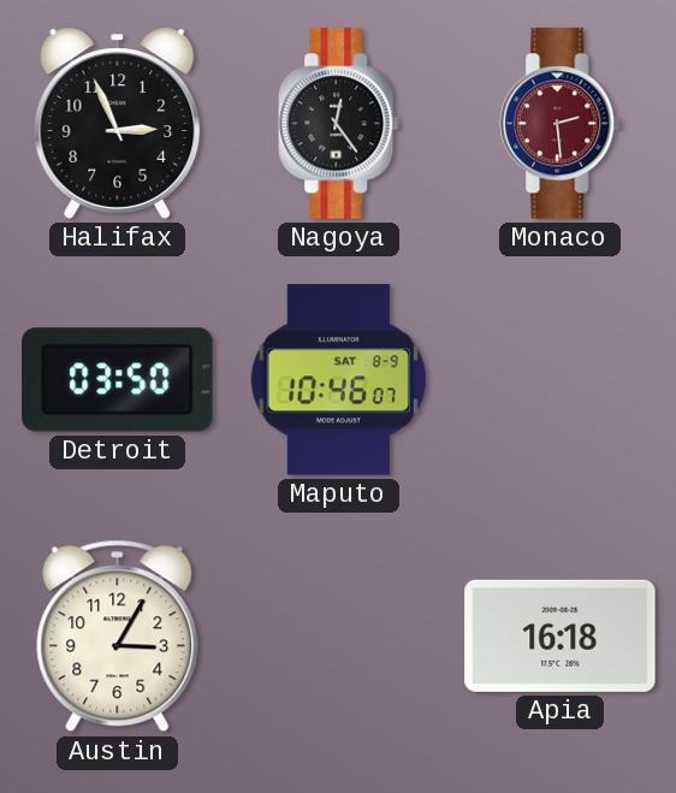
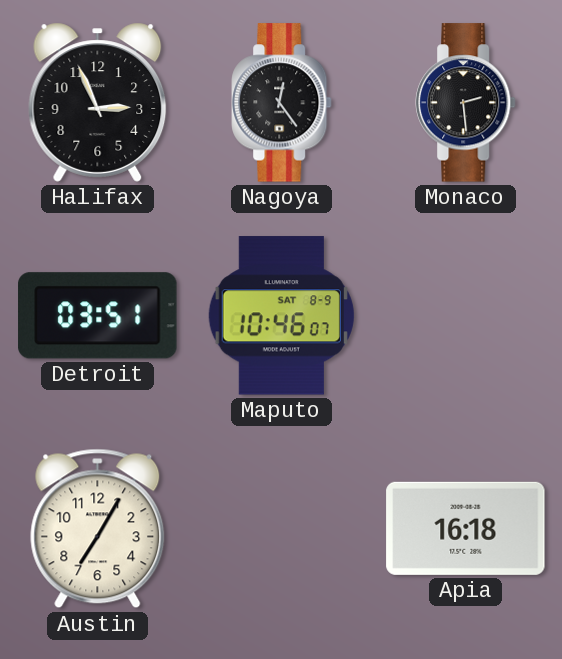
Monaco dial: burgundy -> black (466, 103)
Detroit: 03:50 -> 03:51 (98, 316)
Austin: 3:05 -> 7:05 (98, 529)
